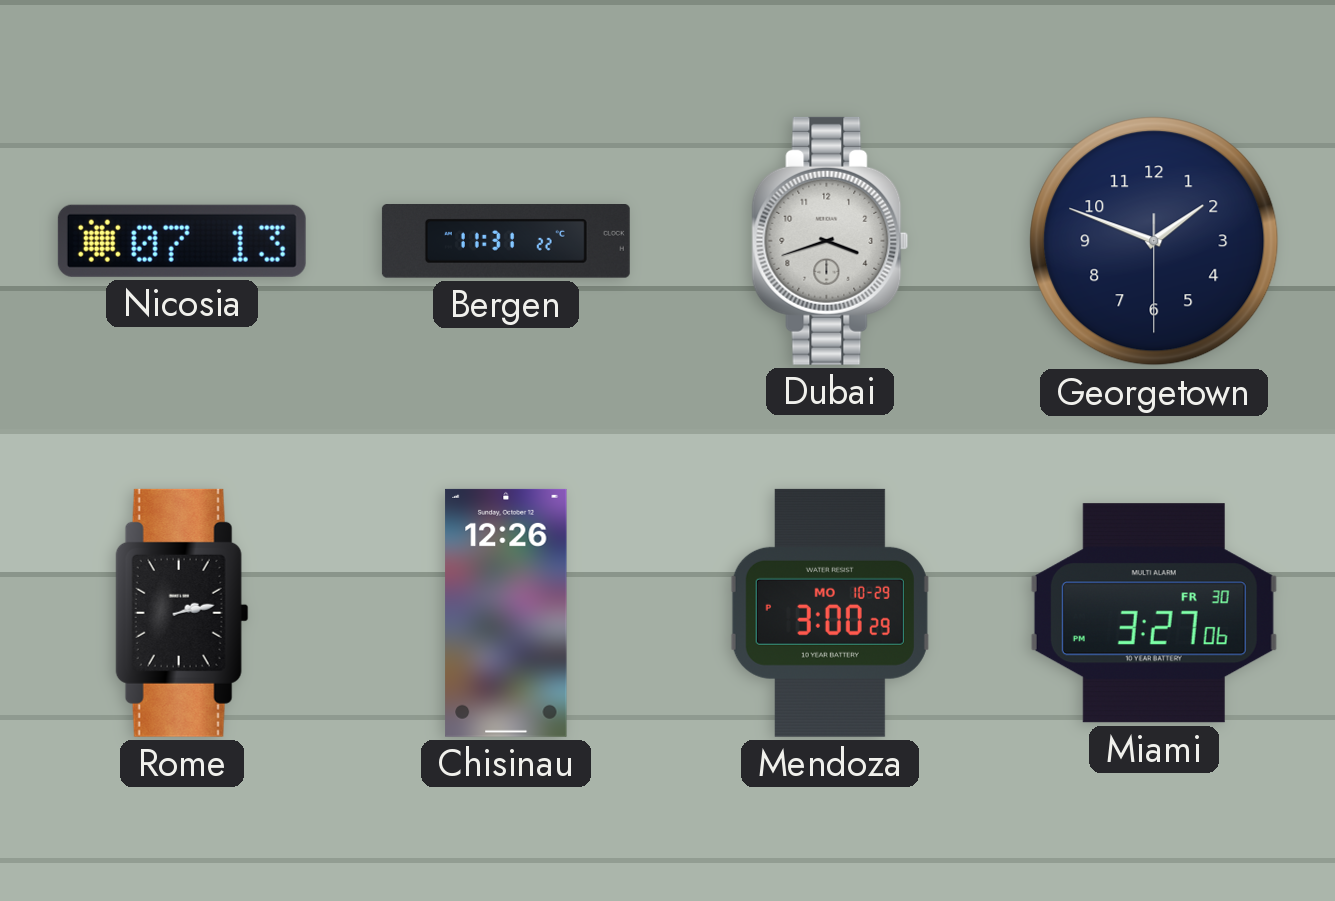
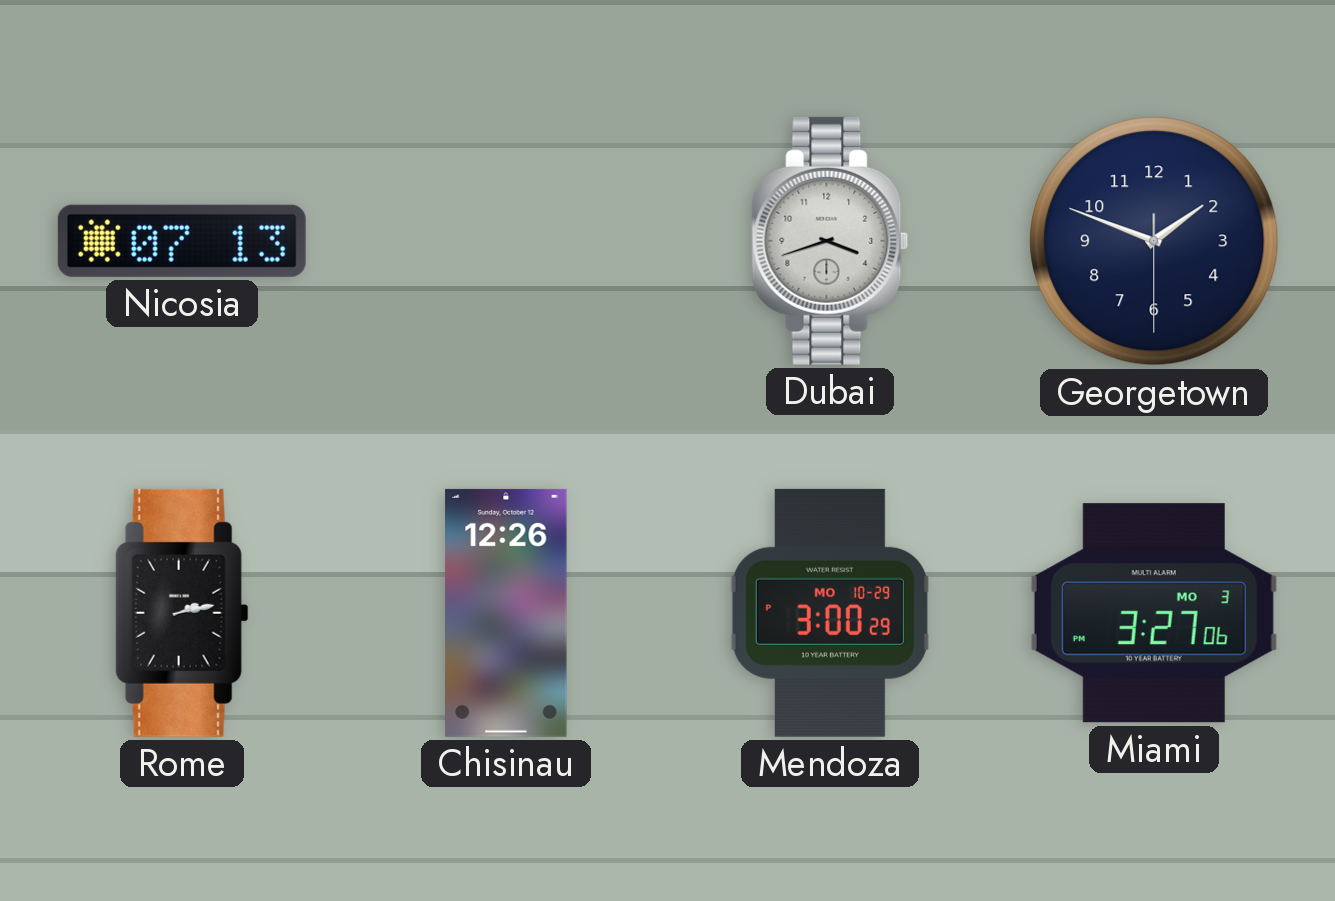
Bergen: 11:31 -> none (506, 242)
Miami date: FR 30 -> MO 3 (1154, 613)
